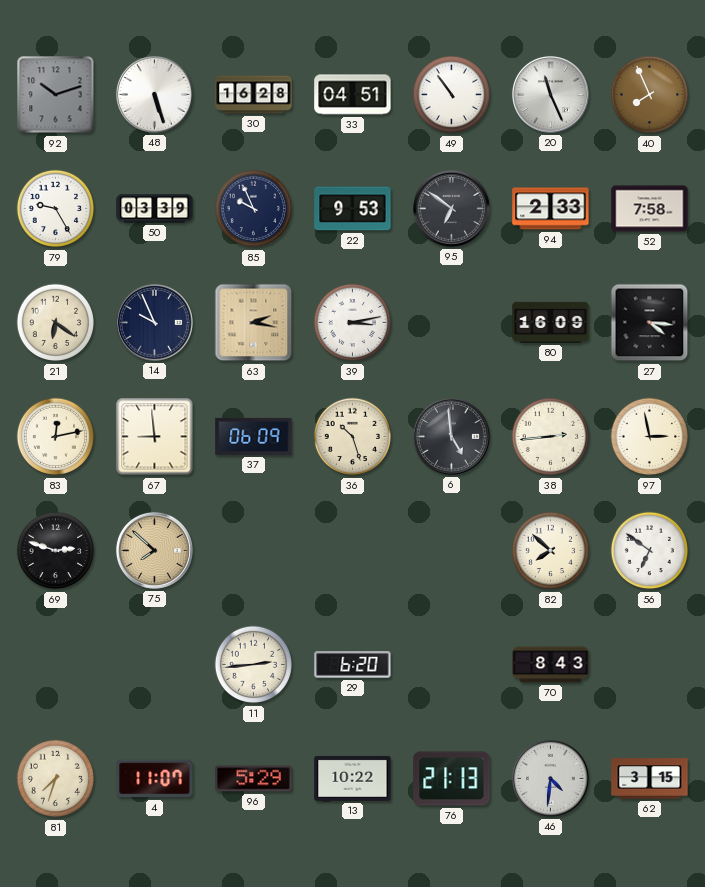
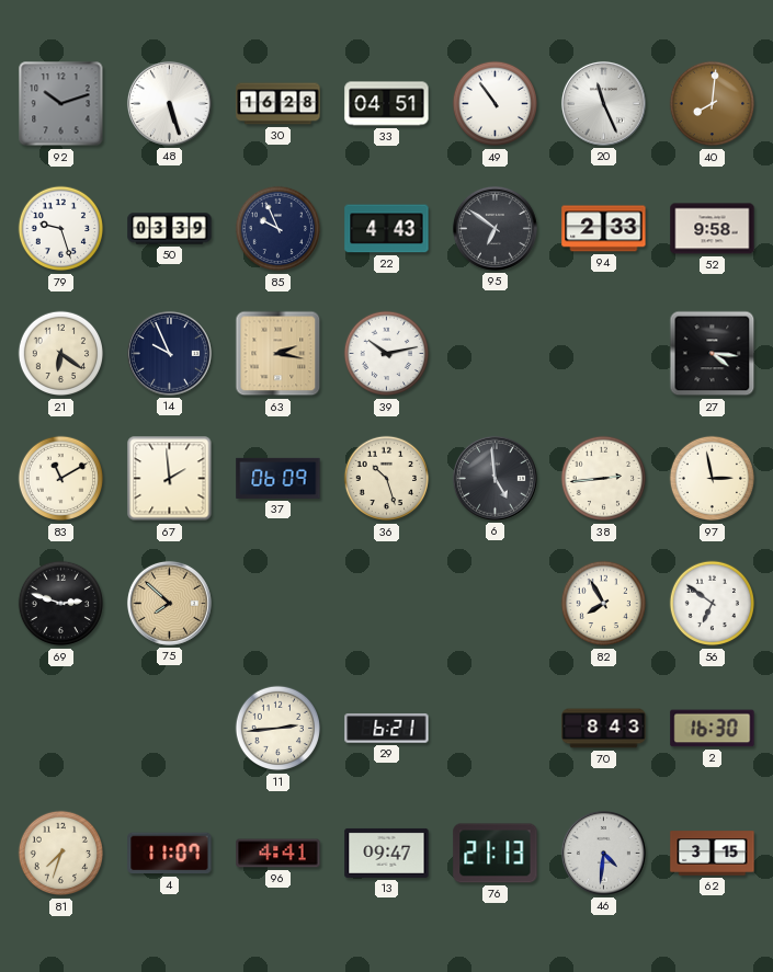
40: 7:56 -> 8:01 (713, 104)
79: 9:25 -> 9:27 (61, 229)
22: 9:53 -> 4:43 (387, 229)
52: 7:58 -> 9:58 (713, 229)
39: 3:13 -> 10:13 (387, 354)
80: 16:09 -> none (551, 322)
83: 12:13 -> 11:10 (61, 479)
67: 8:59 -> 1:59 (170, 479)
82: 7:52 -> 7:55 (604, 604)
29: 6:20 -> 6:21 (387, 729)
2: none -> 16:30 (713, 729)
96: 5:29 -> 4:41 (278, 854)
13: 10:22 -> 09:47 (387, 853)
